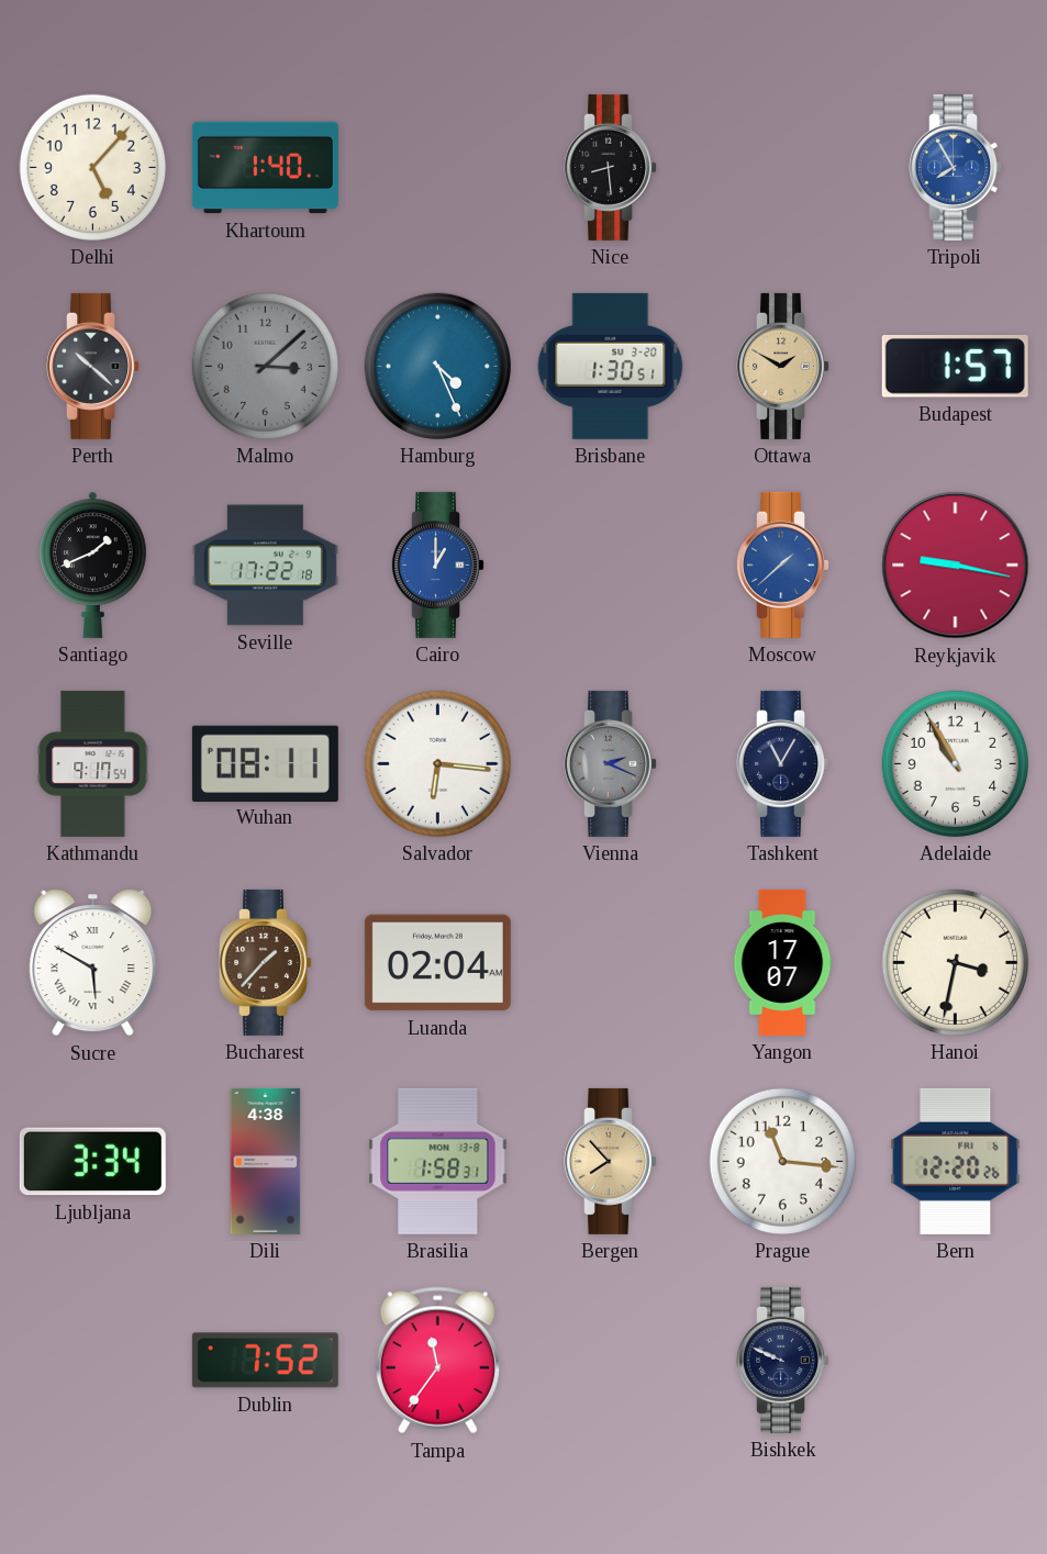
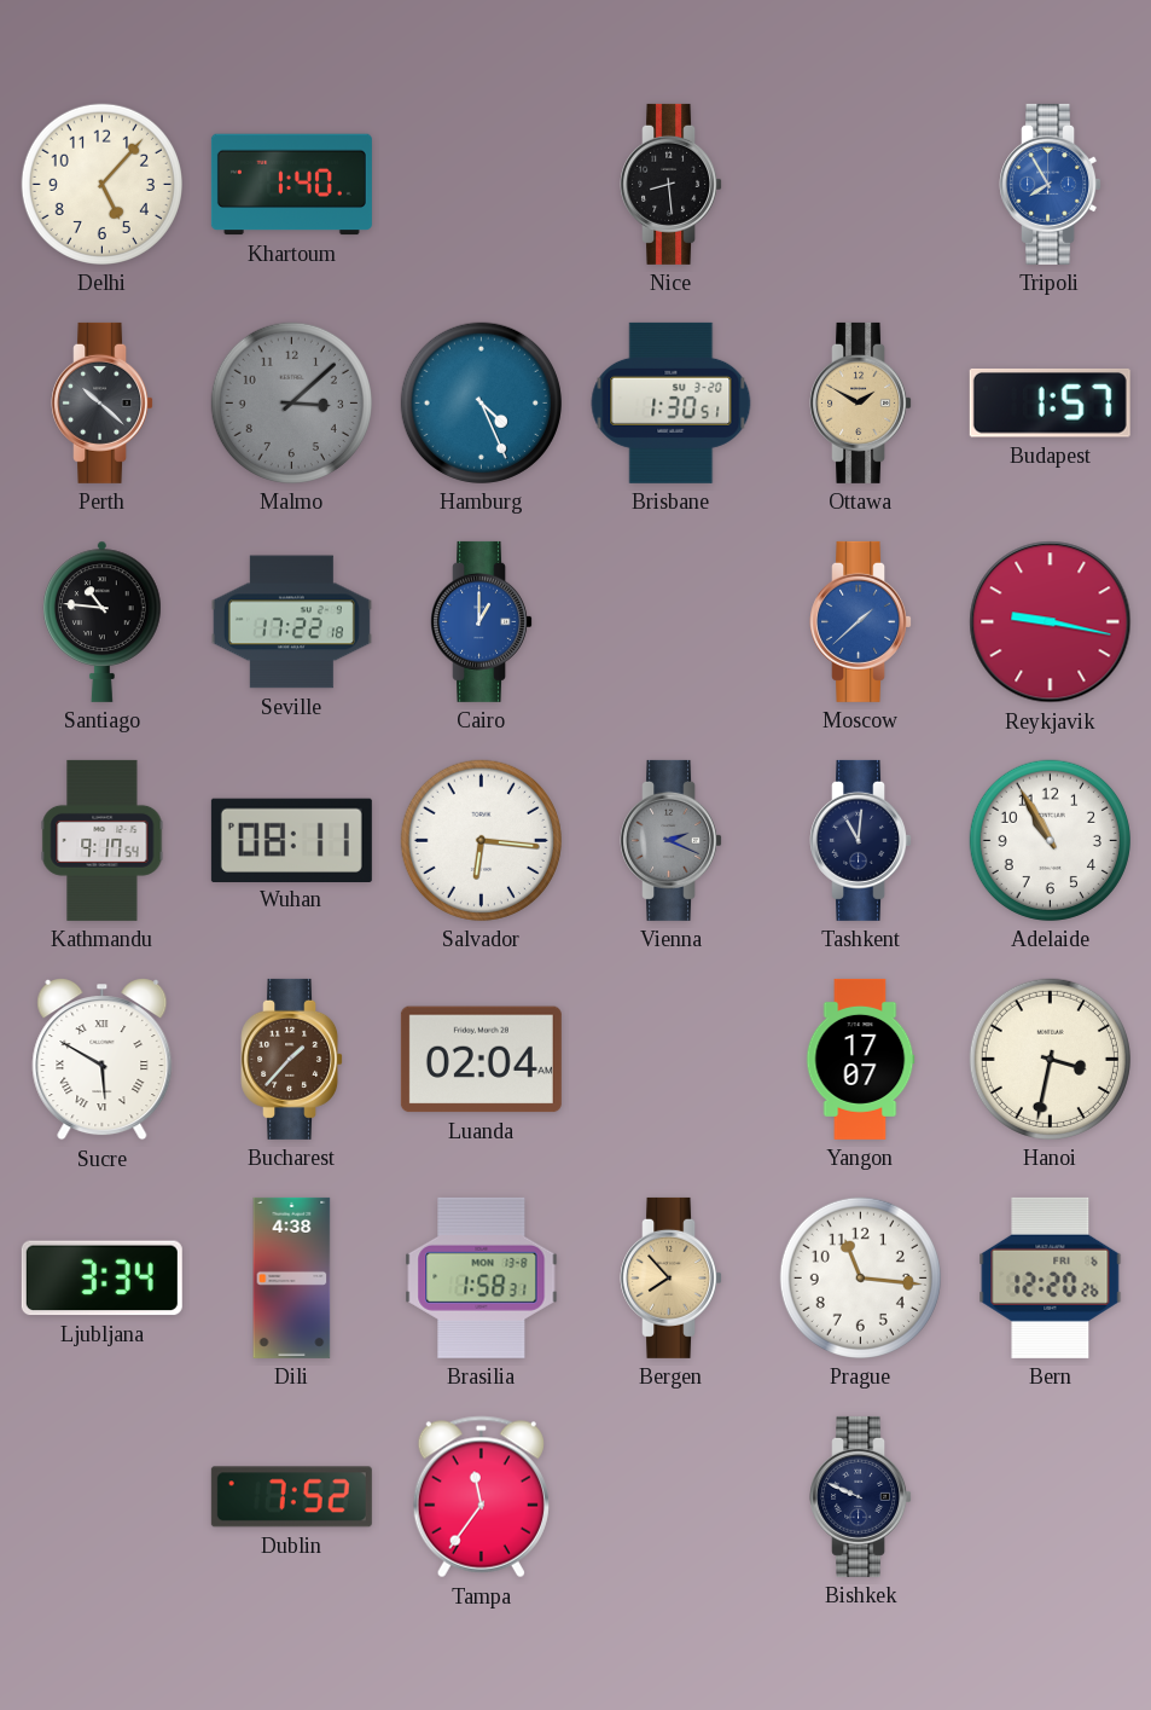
Santiago: 1:41 -> 10:46 (103, 621)
Tashkent: 11:05 -> 11:01 (861, 840)
